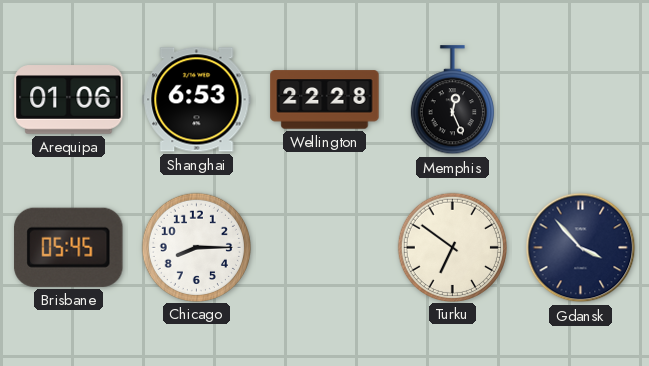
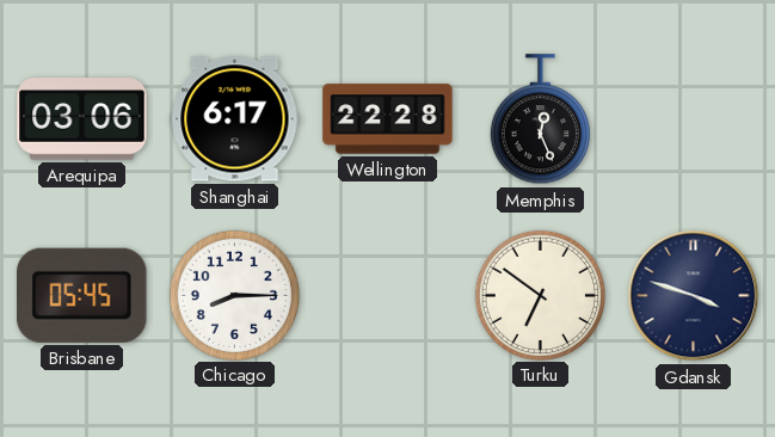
Arequipa: 01:06 -> 03:06 (82, 119)
Shanghai: 6:53 -> 6:17 (235, 119)
Gdansk: 3:53 -> 3:48 (694, 296)
